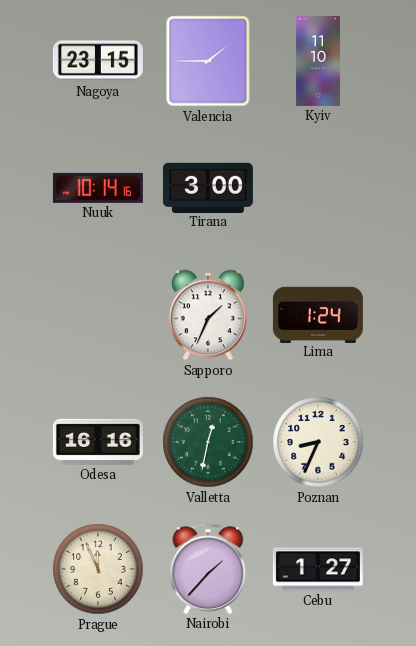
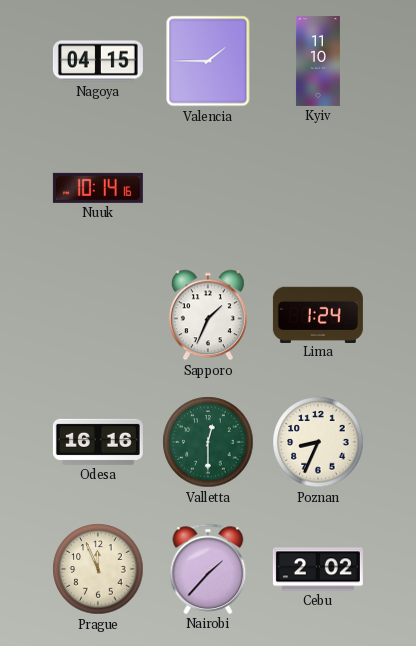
Nagoya: 23:15 -> 04:15 (98, 61)
Tirana: 3:00 -> none (208, 187)
Valletta: 12:32 -> 12:30 (208, 442)
Cebu: 1:27 -> 2:02 (318, 569)
